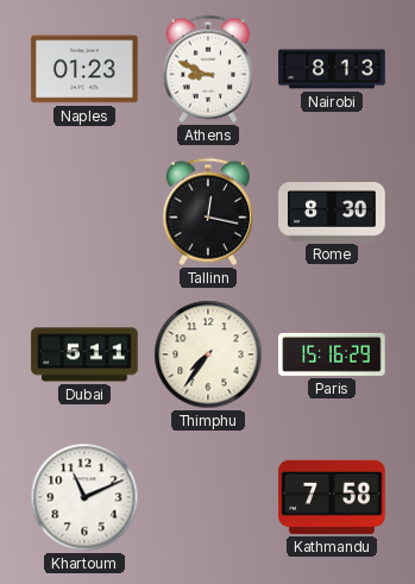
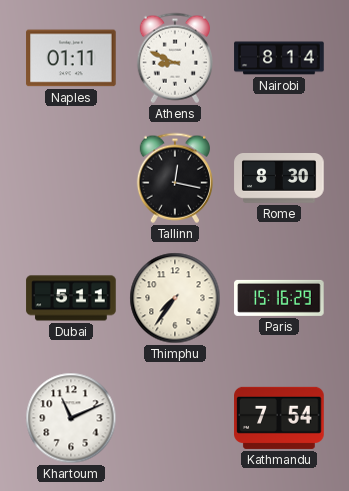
Naples: 01:23 -> 01:11 (71, 58)
Nairobi: 8:13 -> 8:14 (279, 58)
Kathmandu: 7:58 -> 7:54 (279, 418)
